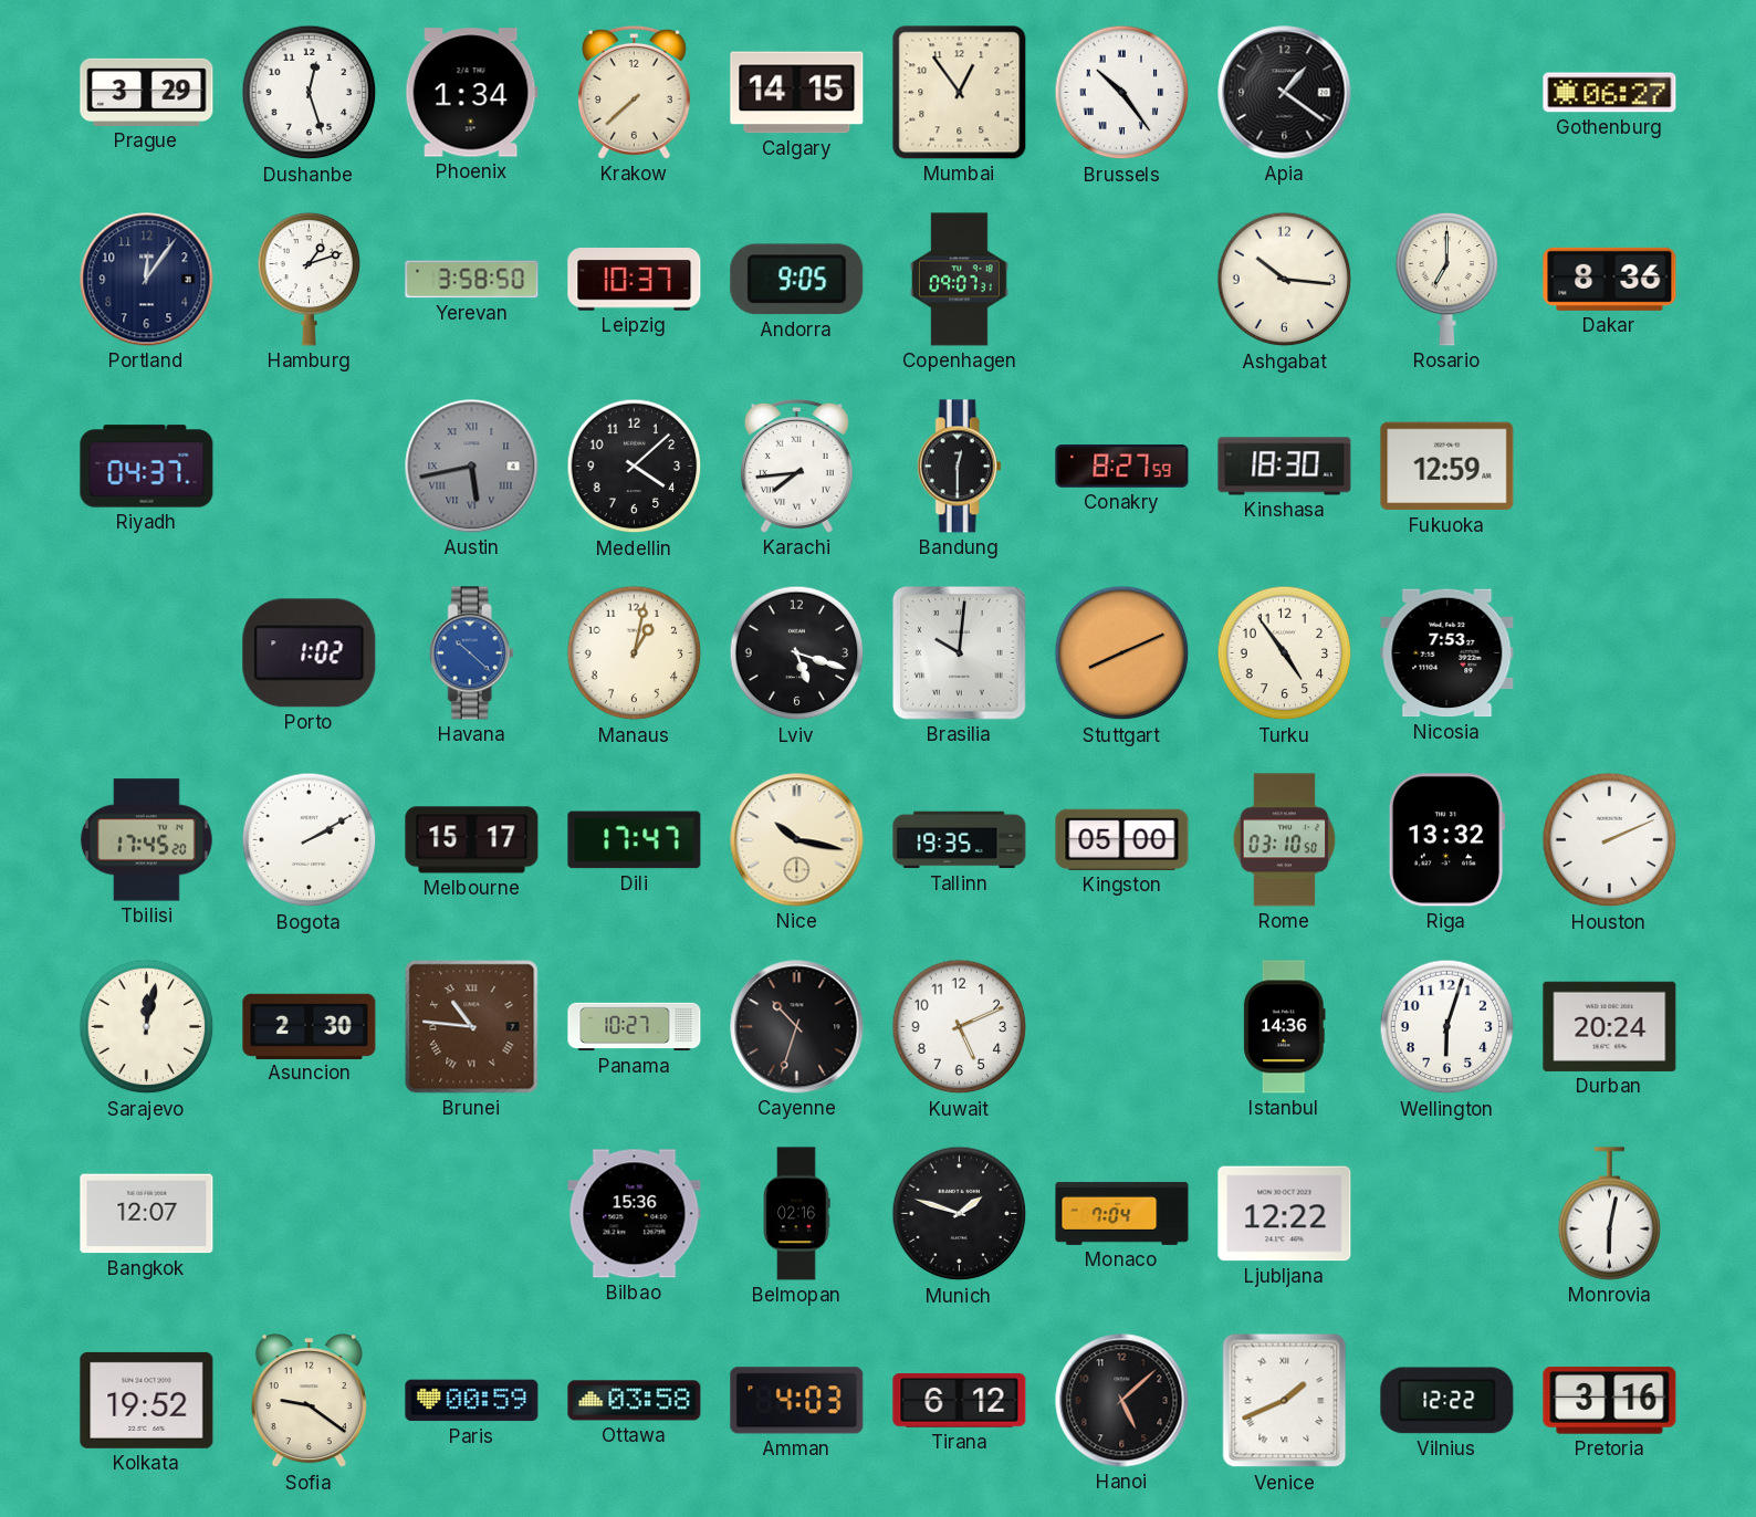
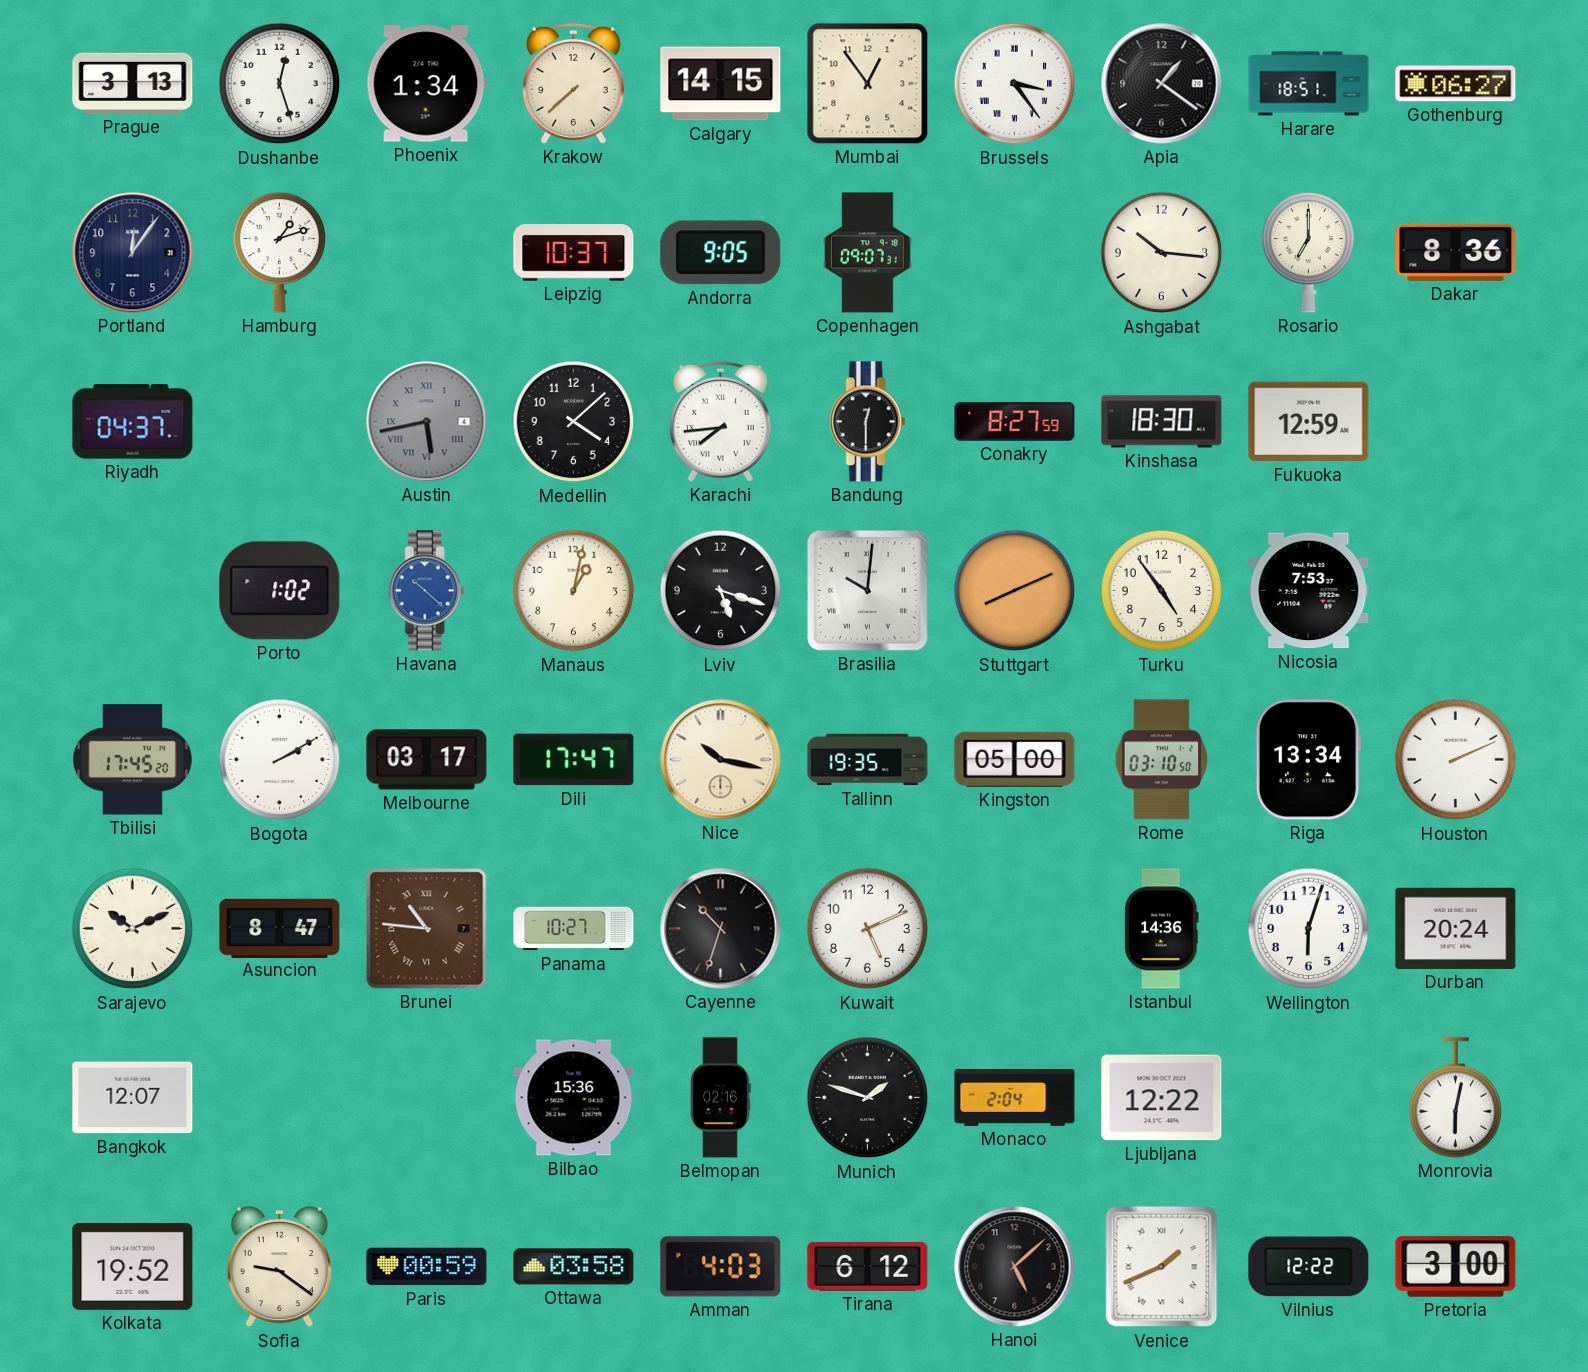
Prague: 3:29 -> 3:13 (133, 83)
Brussels: 10:24 -> 3:24 (1015, 84)
Harare: none -> 18:51 (1309, 84)
Yerevan: 3:58 -> none (472, 280)
Melbourne: 15:17 -> 03:17 (427, 760)
Riga: 13:32 -> 13:34 (1308, 760)
Sarajevo: 12:02 -> 10:11 (133, 929)
Asuncion: 2:30 -> 8:47 (280, 928)
Monaco: 7:04 -> 2:04 (1015, 1097)
Pretoria: 3:16 -> 3:00 (1456, 1267)
